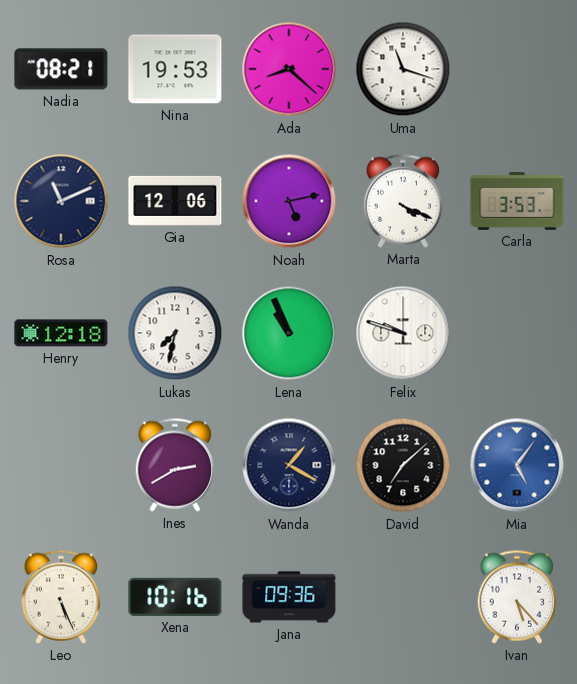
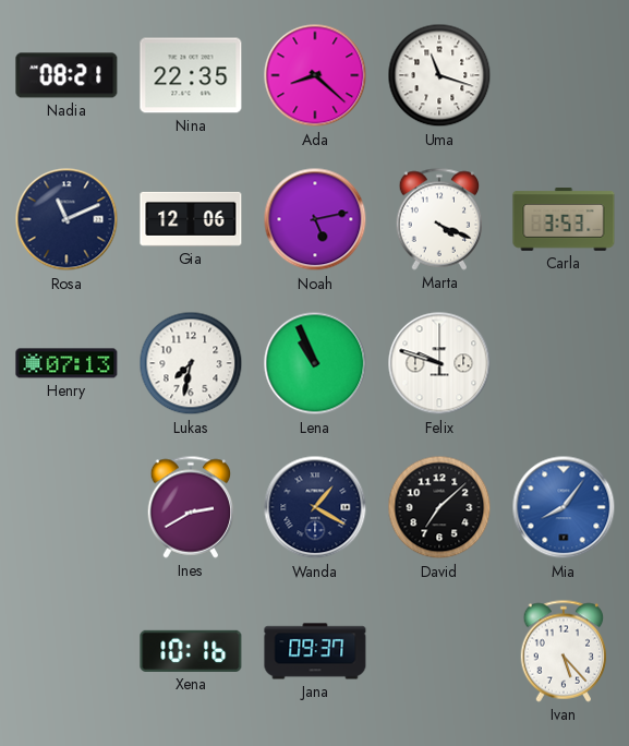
Nina: 19:53 -> 22:35 (191, 75)
Henry: 12:18 -> 07:13 (66, 363)
Mia: 5:06 -> 8:06 (564, 507)
Leo: 5:26 -> none (61, 597)
Jana: 09:36 -> 09:37 (315, 651)
